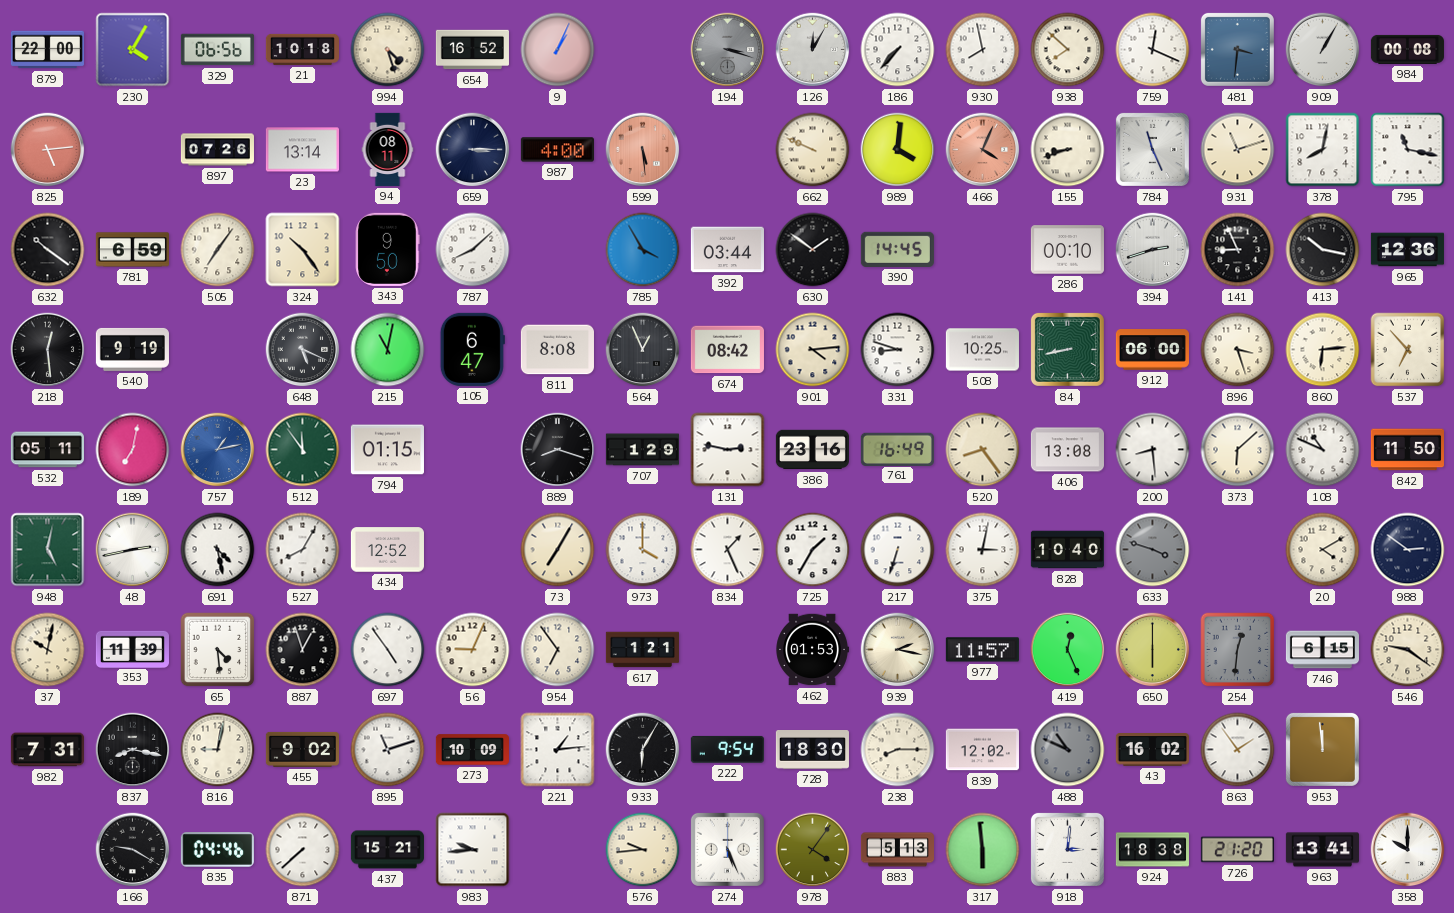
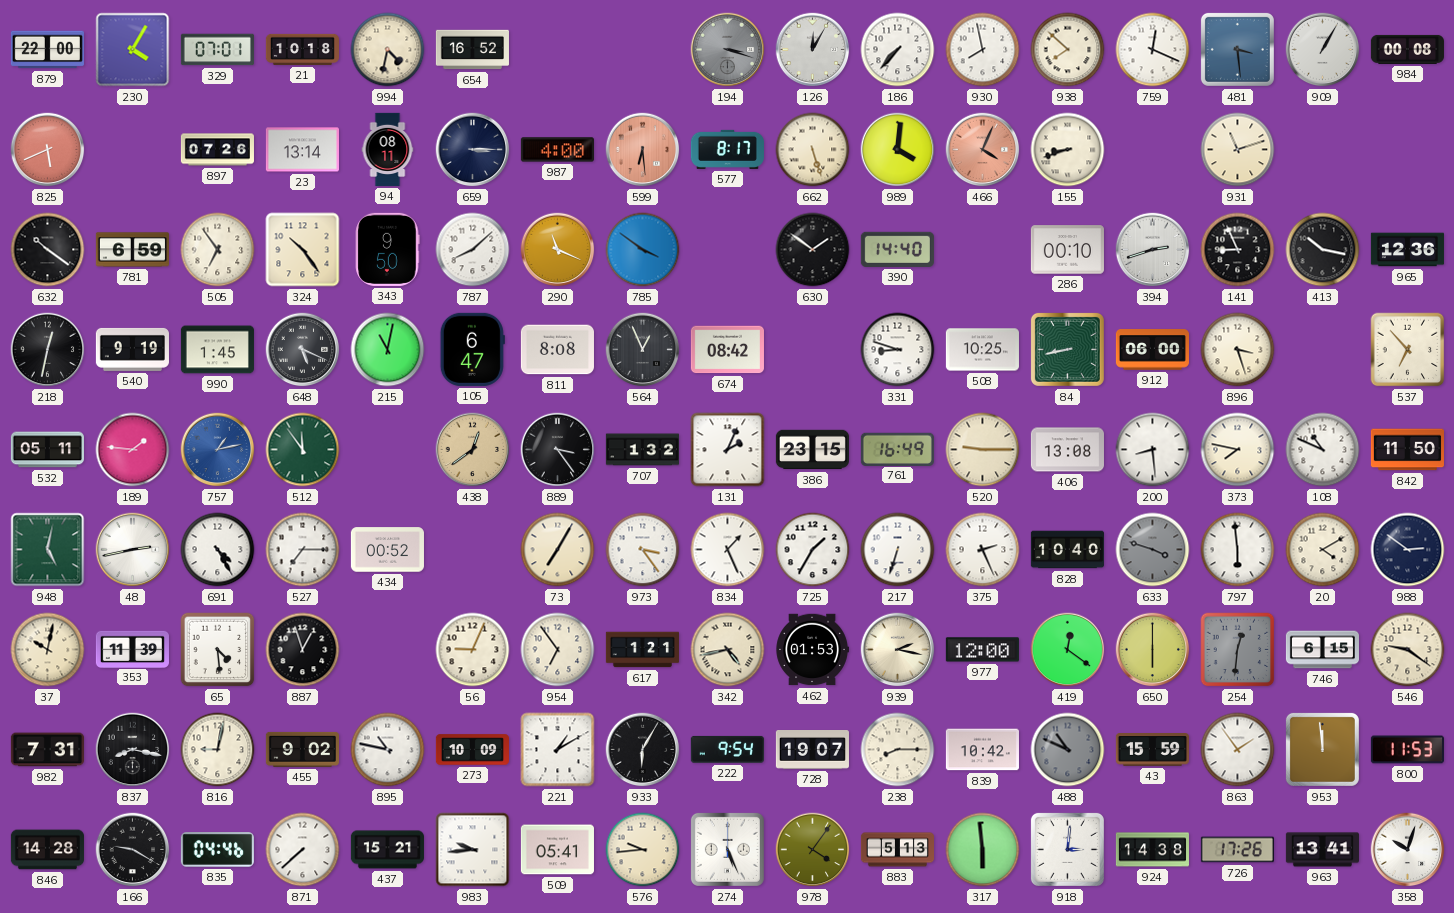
329: 06:56 -> 07:01 (217, 50)
994: 4:27 -> 4:32 (388, 50)
9: 1:04 -> none (558, 50)
481: 3:31 -> 3:29 (1237, 49)
825: 5:14 -> 5:41 (48, 150)
599: 5:29 -> 6:29 (643, 150)
577: none -> 8:17 (727, 149)
662: 9:49 -> 5:27 (813, 150)
784: 11:26 -> none (1152, 149)
378: 8:02 -> none (1323, 150)
795: 11:17 -> none (1408, 150)
505: 7:06 -> 6:54 (218, 250)
290: none -> 11:19 (558, 250)
785: 3:55 -> 3:51 (643, 250)
392: 03:44 -> none (727, 250)
390: 14:45 -> 14:40 (897, 249)
218: 12:29 -> 12:32 (48, 350)
990: none -> 1:45 (217, 350)
901: 4:14 -> none (813, 350)
860: 6:14 -> none (1323, 350)
189: 7:02 -> 1:46 (133, 450)
794: 01:15 -> none (387, 450)
438: none -> 12:39 (473, 450)
889: 8:18 -> 3:24 (558, 450)
707: 1:29 -> 1:32 (642, 450)
131: 2:47 -> 2:04 (728, 450)
386: 23:16 -> 23:15 (812, 450)
520: 8:24 -> 9:15 (983, 450)
373: 6:08 -> 7:47 (1238, 450)
691: 4:28 -> 4:25 (218, 550)
527: 8:05 -> 7:15 (303, 550)
434: 12:52 -> 00:52 (387, 550)
973: 4:00 -> 3:24 (643, 550)
375: 3:02 -> 2:26 (983, 550)
797: none -> 5:59 (1238, 550)
697: 4:54 -> none (388, 650)
342: none -> 4:43 (728, 650)
977: 11:57 -> 12:00 (982, 650)
419: 12:26 -> 12:21 (1068, 650)
895: 11:12 -> 10:47 (388, 750)
221: 1:14 -> 1:10 (558, 750)
728: 18:30 -> 19:07 (812, 750)
839: 12:02 -> 10:42 (982, 750)
43: 16:02 -> 15:59 (1152, 750)
800: none -> 11:53 (1407, 750)
846: none -> 14:28 (47, 850)
509: none -> 05:41 (557, 850)
924: 18:38 -> 14:38 (1152, 850)
726: 21:20 -> 17:26 (1237, 850)
358: 10:00 -> 10:03 (1408, 850)
